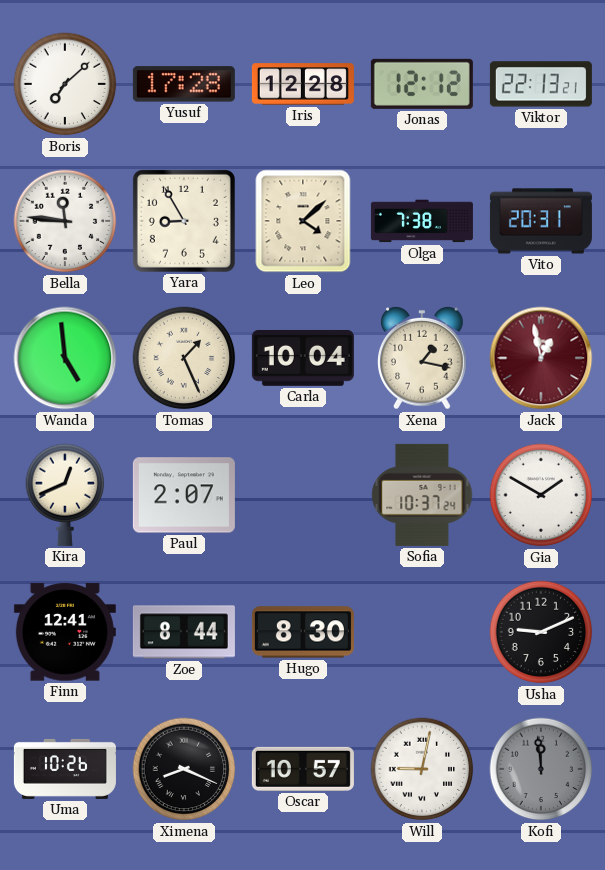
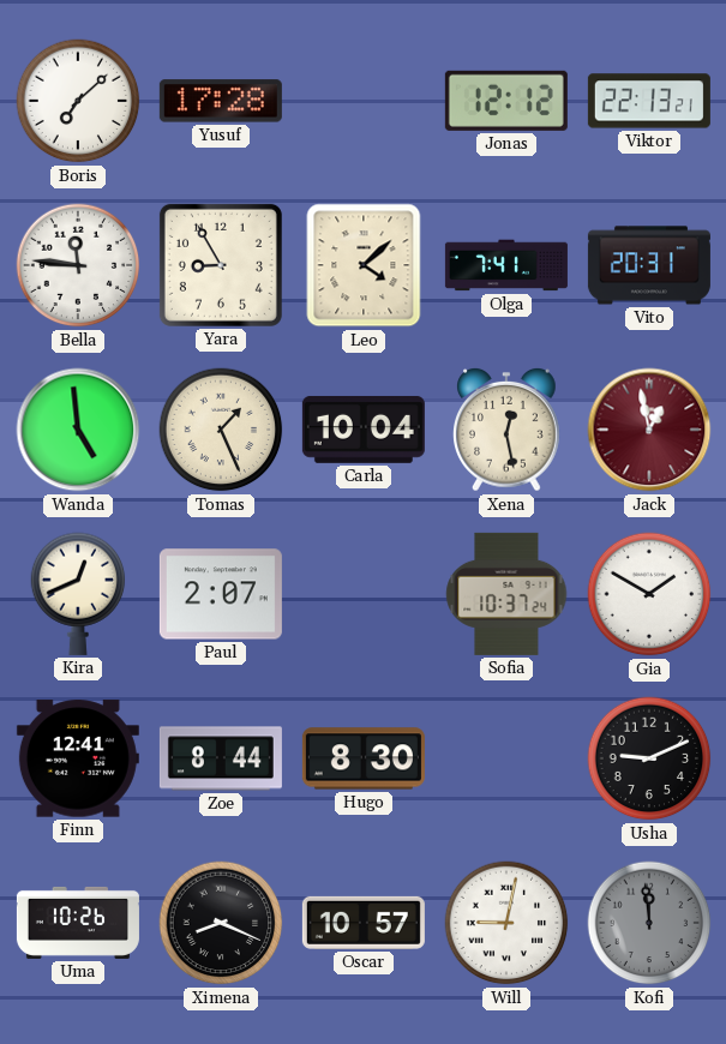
Iris: 12:28 -> none (303, 84)
Olga: 7:38 -> 7:41 (506, 265)
Xena: 1:17 -> 12:28 (508, 430)
